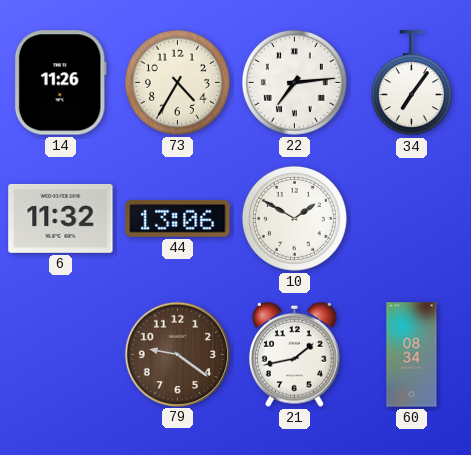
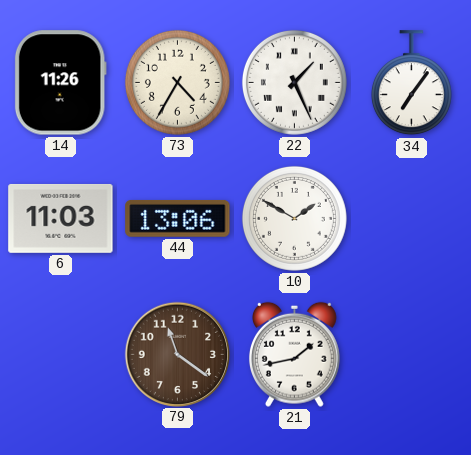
22: 7:14 -> 1:26 (294, 82)
6: 11:32 -> 11:03 (61, 218)
79: 9:21 -> 11:21 (177, 354)
60: 08:34 -> none (412, 355)
